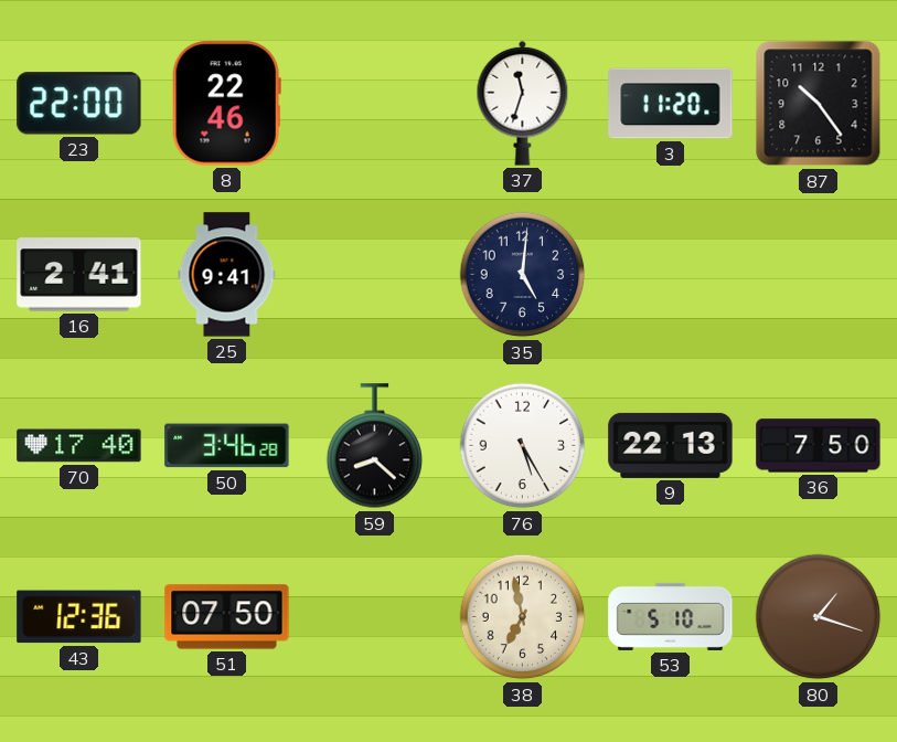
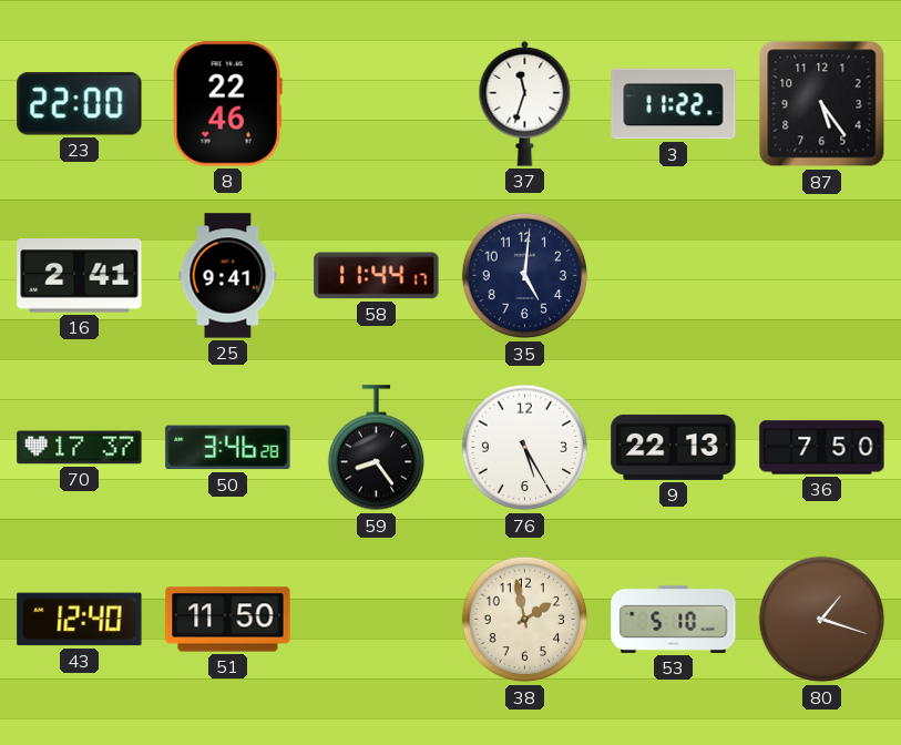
3: 11:20 -> 11:22 (674, 104)
87: 10:24 -> 5:24 (822, 104)
58: none -> 11:44 (377, 276)
70: 17:40 -> 17:37 (80, 448)
59: 8:22 -> 8:24 (377, 448)
43: 12:36 -> 12:40 (80, 620)
51: 07:50 -> 11:50 (228, 620)
38: 6:58 -> 1:58 (525, 620)
